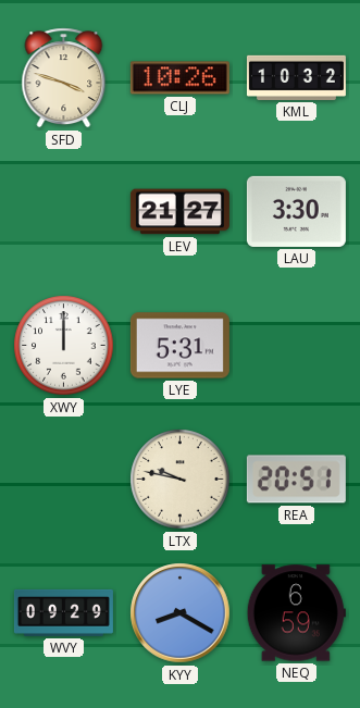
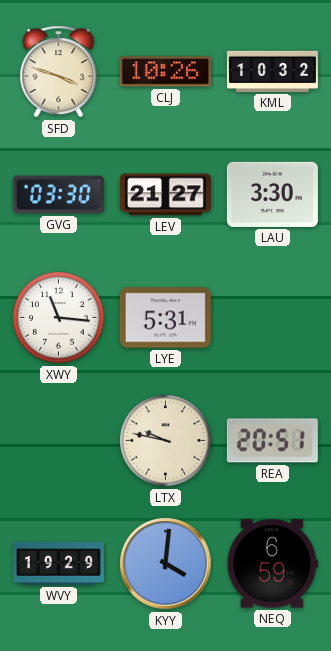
GVG: none -> 03:30 (58, 195)
XWY: 12:00 -> 11:16 (59, 318)
WVY: 09:29 -> 19:29 (58, 563)
KYY: 8:20 -> 4:01 (166, 564)
